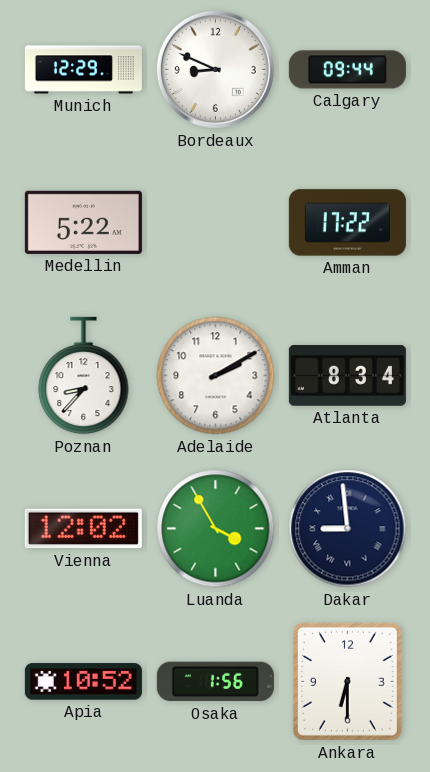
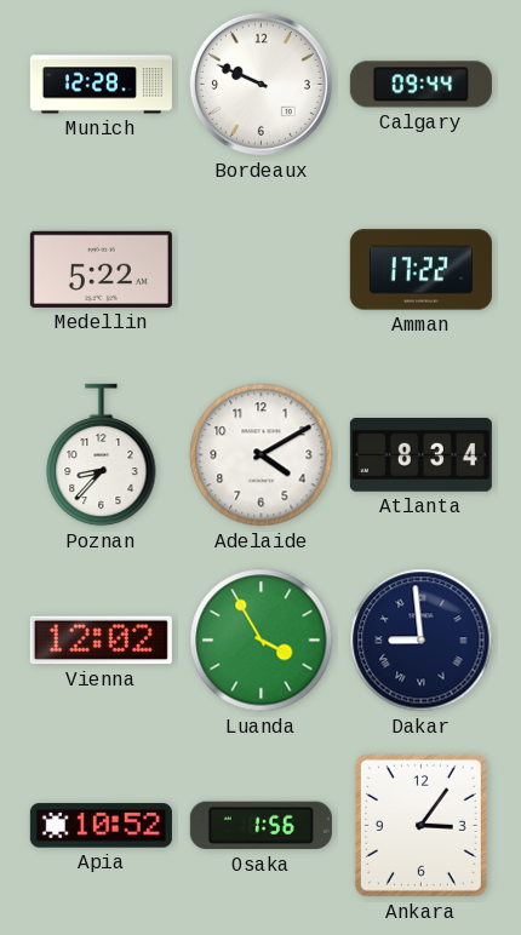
Munich: 12:29 -> 12:28 (101, 85)
Bordeaux: 8:49 -> 9:49 (260, 84)
Adelaide: 2:10 -> 4:10 (262, 455)
Ankara: 6:30 -> 3:06 (420, 825)
